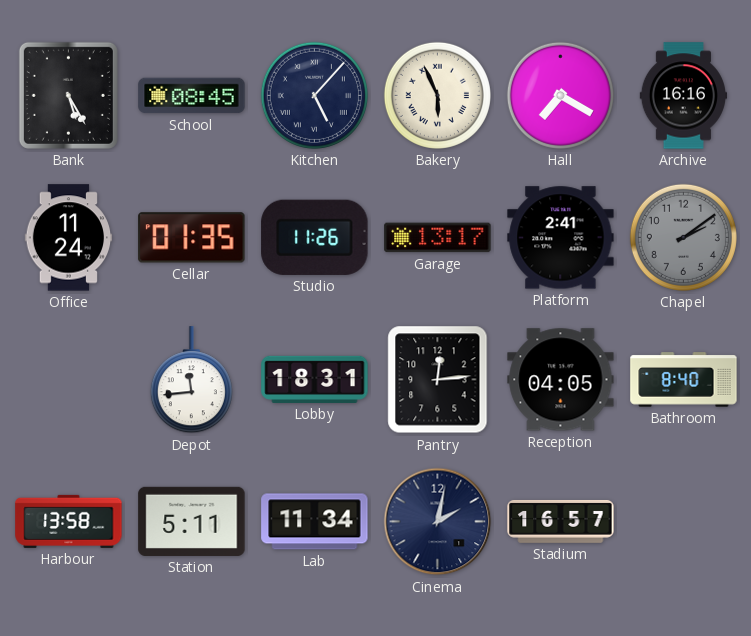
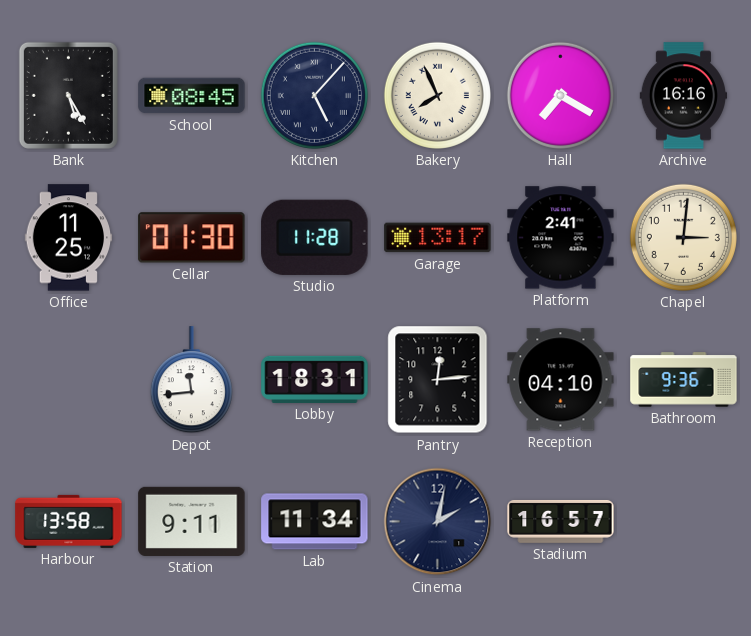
Bakery: 5:56 -> 7:56 (437, 95)
Office: 11:24 -> 11:25 (69, 238)
Cellar: 01:35 -> 01:30 (192, 238)
Studio: 11:26 -> 11:28 (315, 237)
Chapel: 2:09 -> 3:01 (683, 237)
Chapel dial: grey -> cream (683, 237)
Reception: 04:05 -> 04:10 (561, 380)
Bathroom: 8:40 -> 9:36 (684, 380)
Station: 5:11 -> 9:11 (192, 521)
